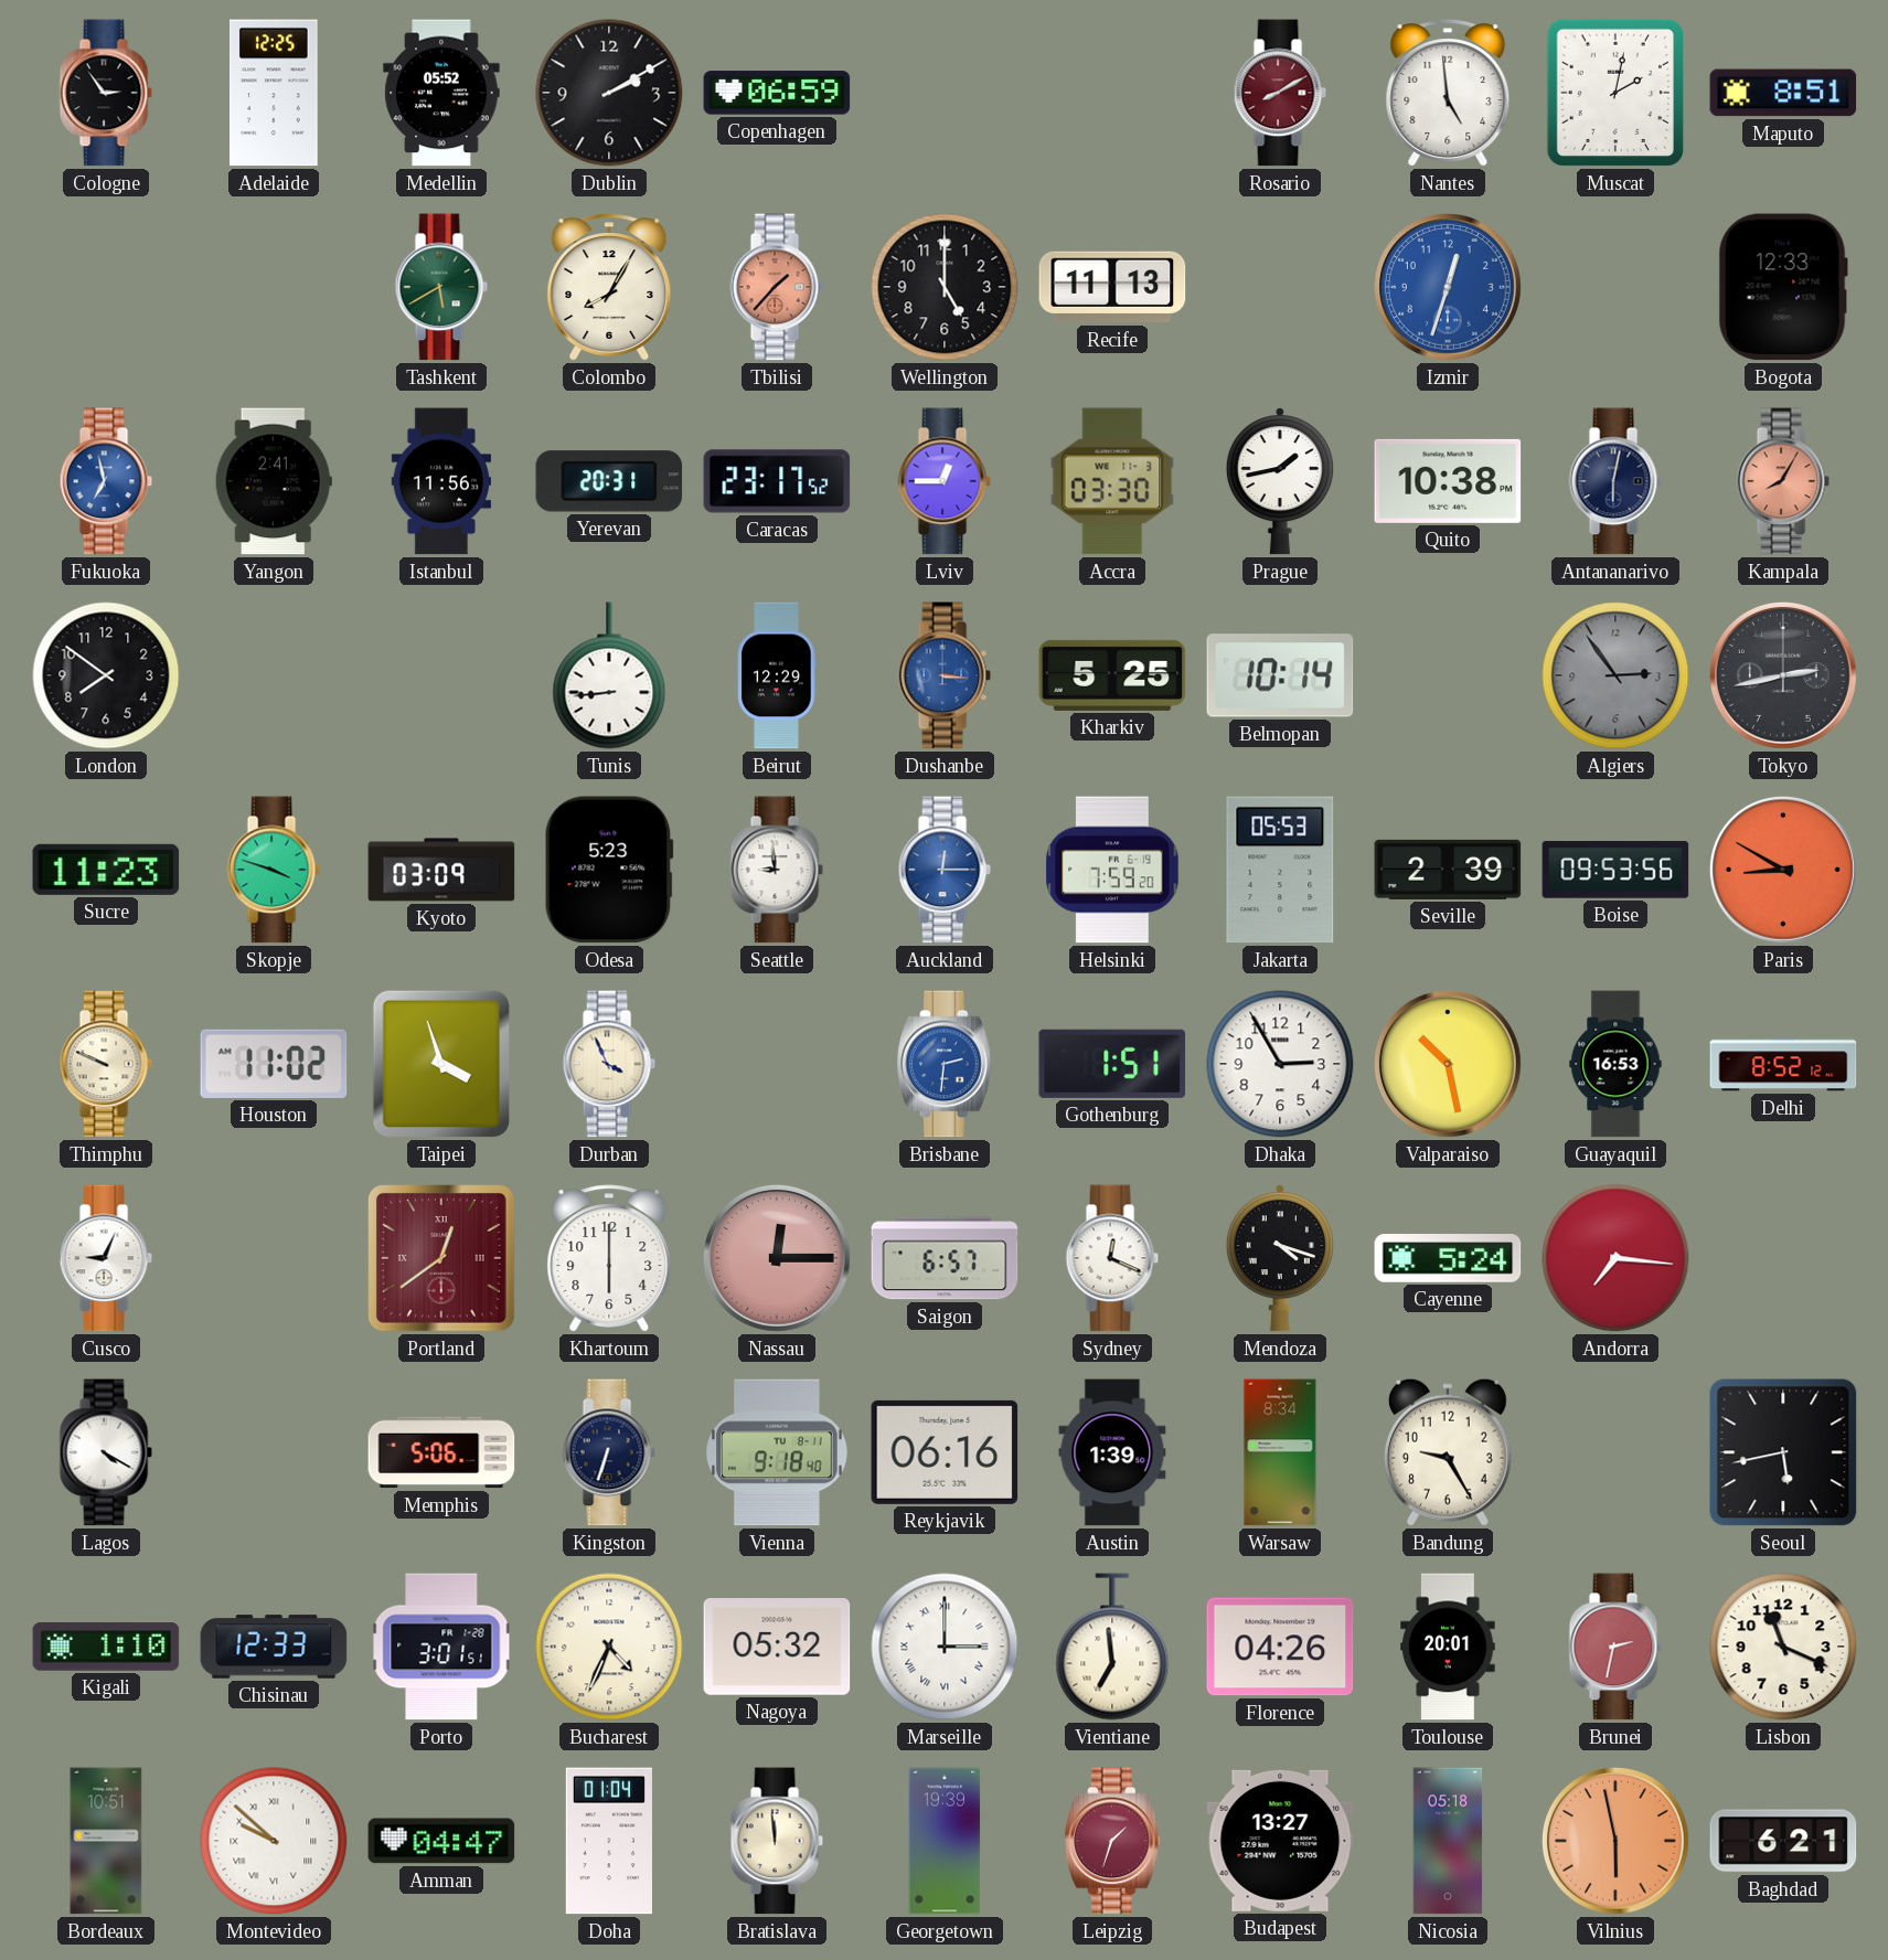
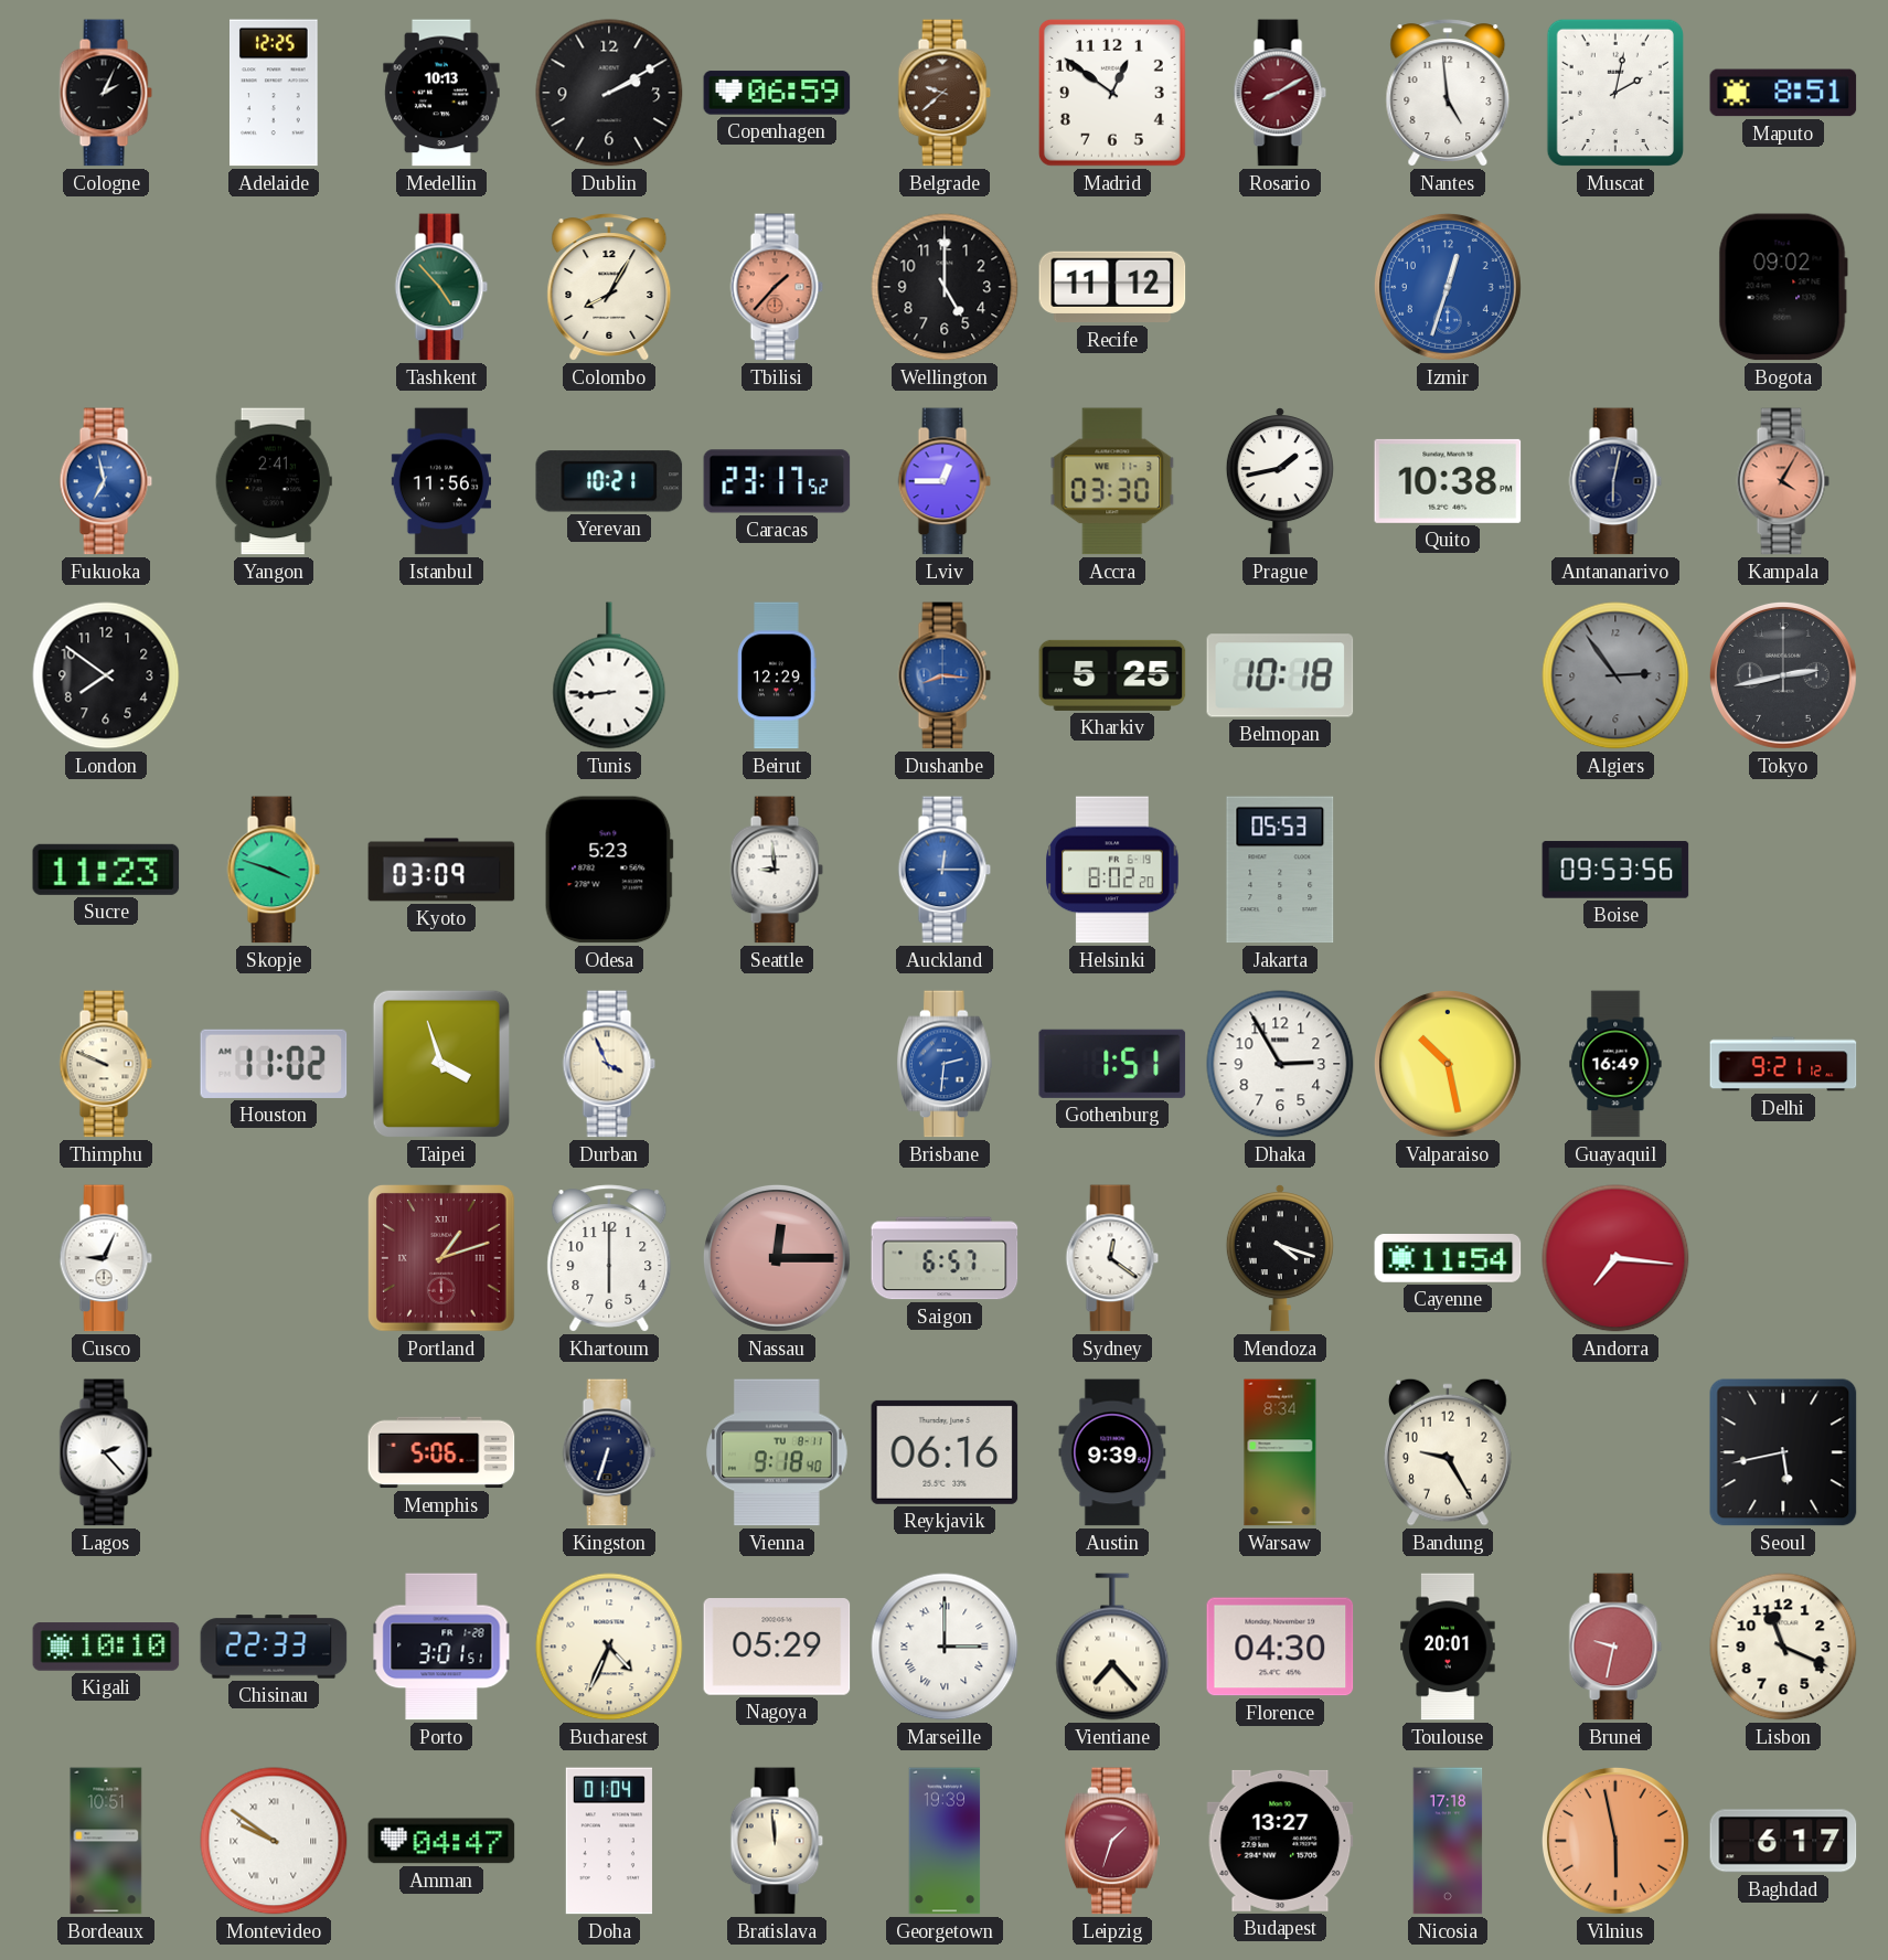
Cologne: 2:54 -> 2:04 (106, 93)
Medellin: 05:52 -> 10:13 (441, 93)
Belgrade: none -> 9:38 (945, 93)
Madrid: none -> 12:51 (1112, 93)
Tashkent: 5:40 -> 4:53 (441, 287)
Recife: 11:13 -> 11:12 (1112, 287)
Bogota: 12:33 -> 09:02 (1783, 287)
Yerevan: 20:31 -> 10:21 (609, 481)
Kampala: 8:05 -> 4:05 (1783, 481)
Dushanbe: 3:16 -> 8:16 (945, 675)
Belmopan: 10:14 -> 10:18 (1280, 675)
Helsinki: 7:59 -> 8:02 (1112, 870)
Seville: 2:39 -> none (1448, 870)
Paris: 8:50 -> none (1783, 870)
Guayaquil: 16:53 -> 16:49 (1615, 1064)
Delhi: 8:52 -> 9:21 (1783, 1064)
Portland: 12:39 -> 1:12 (442, 1259)
Sydney: 12:19 -> 12:21 (1112, 1258)
Cayenne: 5:24 -> 11:54 (1448, 1259)
Lagos: 4:20 -> 2:23 (106, 1452)
Austin: 1:39 -> 9:39 (1112, 1452)
Kigali: 1:10 -> 10:10 (106, 1647)
Chisinau: 12:33 -> 22:33 (274, 1647)
Nagoya: 05:32 -> 05:29 (777, 1648)
Vientiane: 6:59 -> 7:23 (1112, 1647)
Florence: 04:26 -> 04:30 (1280, 1647)
Brunei: 2:32 -> 9:32 (1615, 1647)
Montevideo: 9:52 -> 9:51 (274, 1841)
Nicosia: 05:18 -> 17:18 (1448, 1841)
Baghdad: 6:21 -> 6:17 (1783, 1841)
